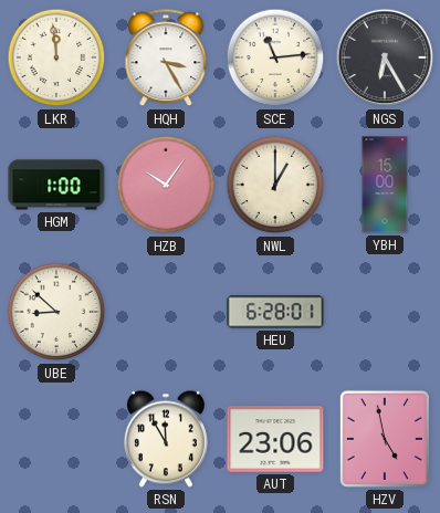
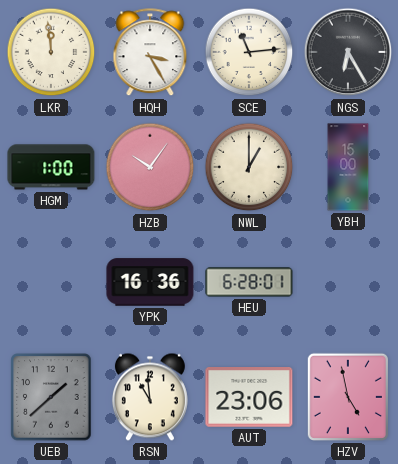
UBE: 8:52 -> none (56, 312)
YPK: none -> 16:36 (150, 282)
UEB: none -> 1:38 (51, 397)
RSN: 11:55 -> 10:59 (150, 397)
